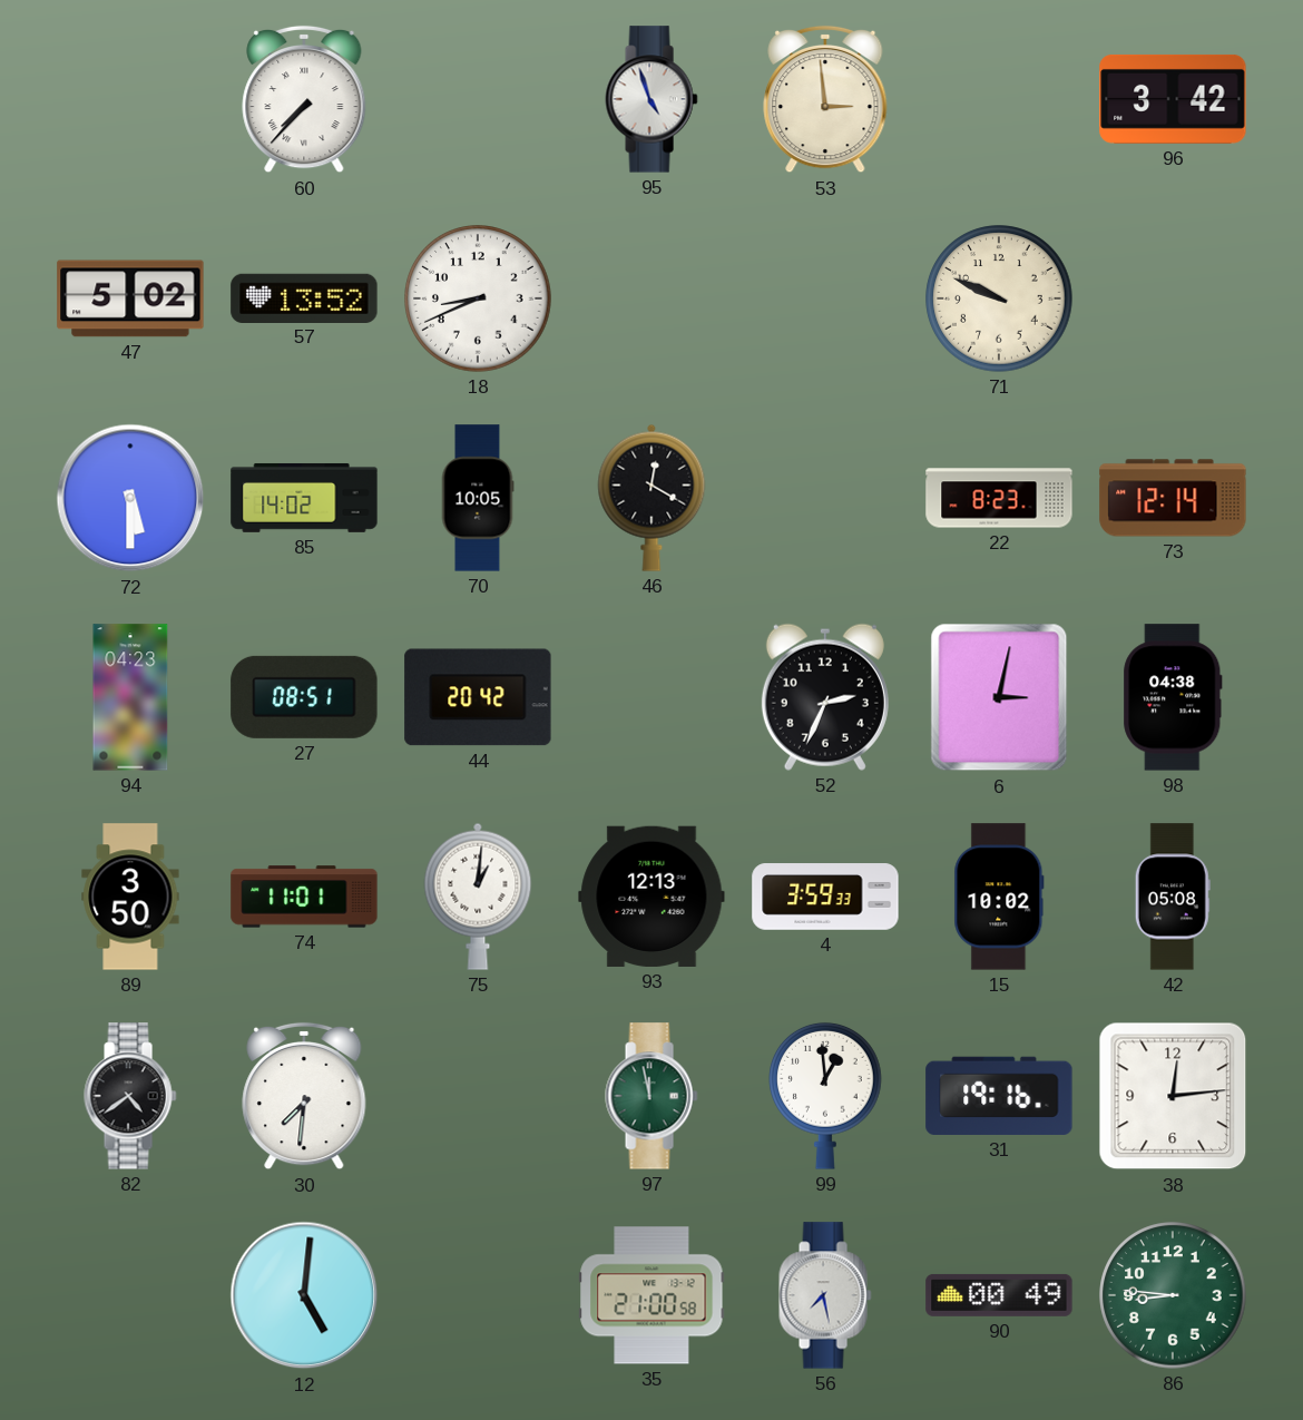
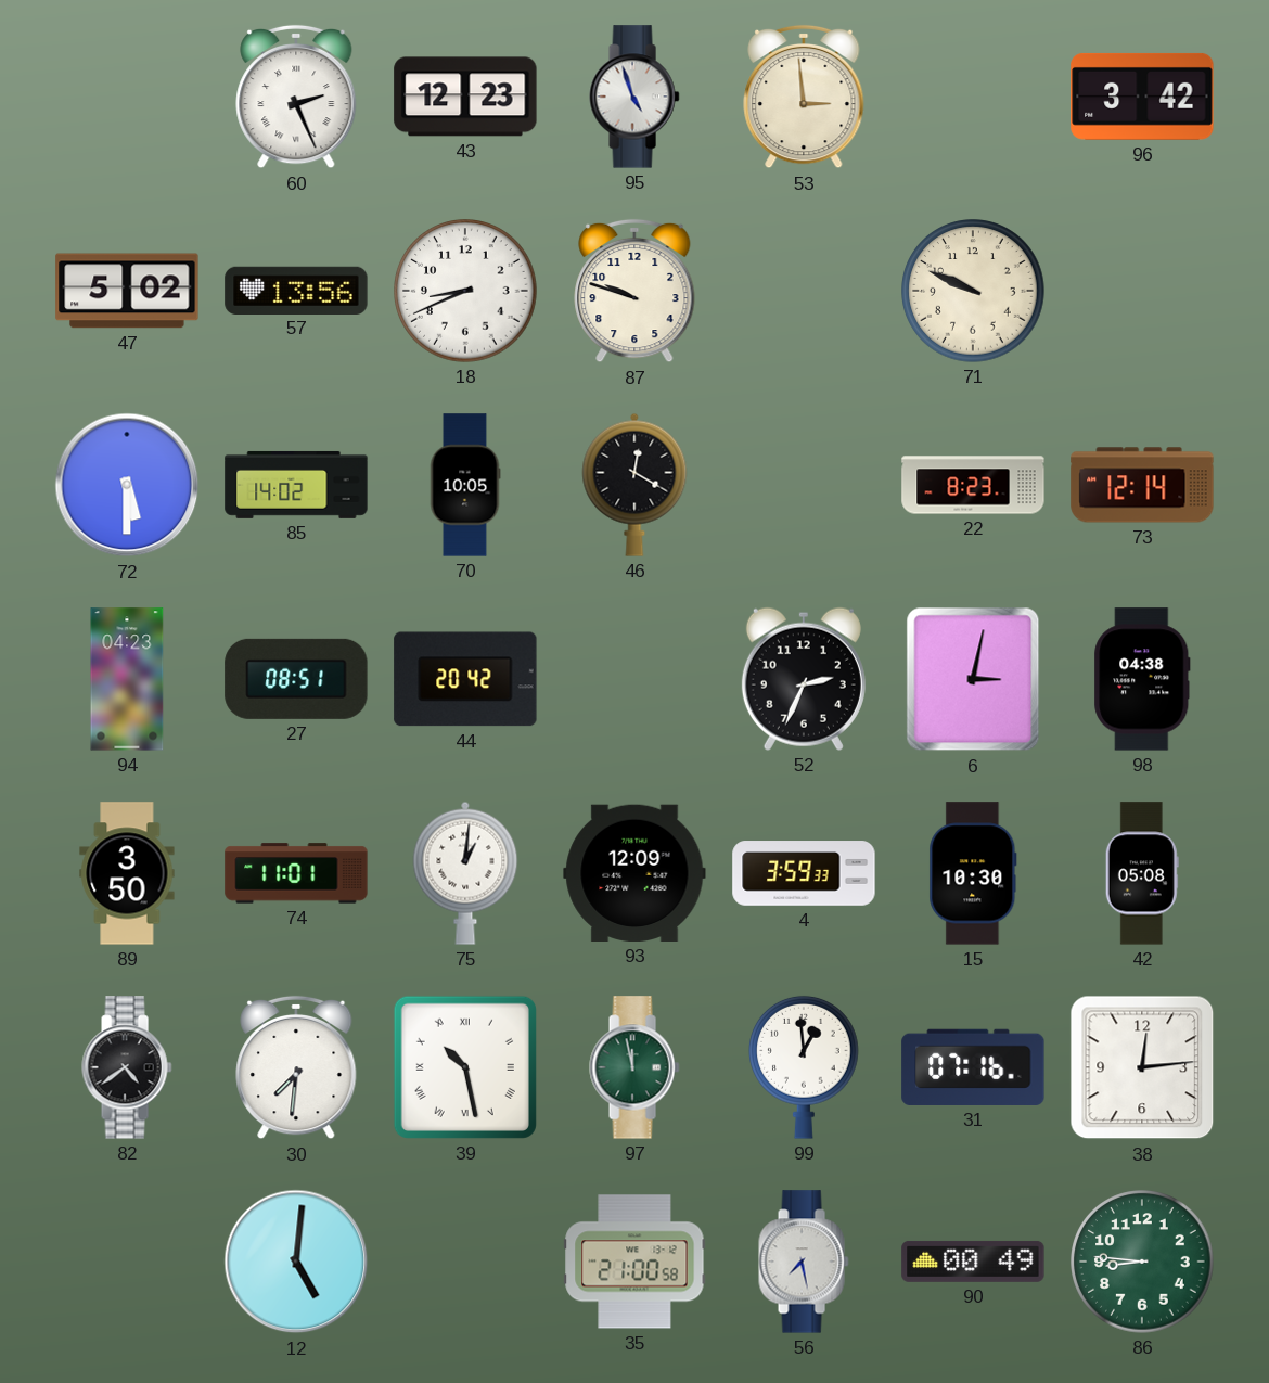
60: 7:37 -> 2:26 (296, 97)
43: none -> 12:23 (465, 97)
57: 13:52 -> 13:56 (296, 290)
87: none -> 9:48 (634, 291)
93: 12:13 -> 12:09 (634, 873)
15: 10:02 -> 10:30 (973, 873)
39: none -> 10:28 (465, 1067)
31: 19:16 -> 07:16 (973, 1067)
